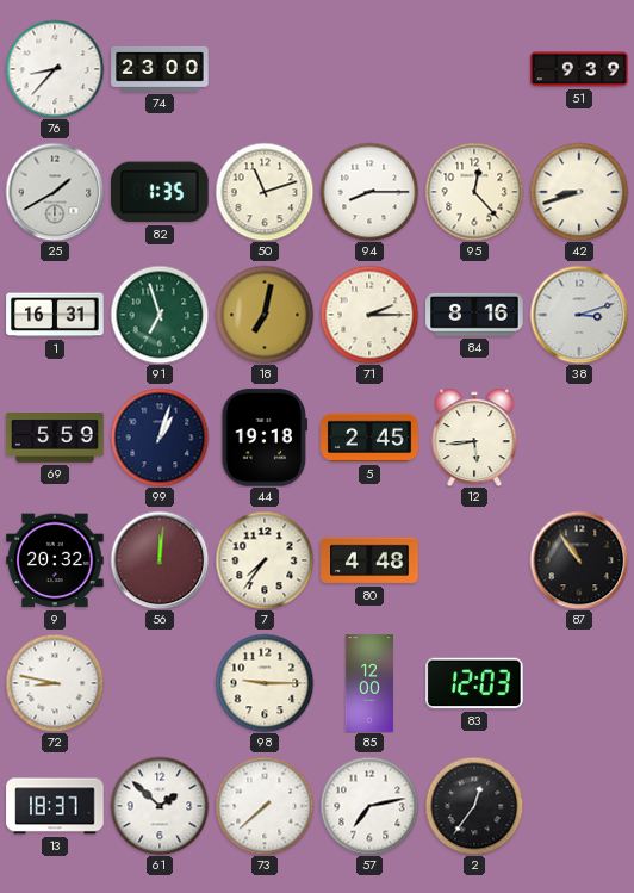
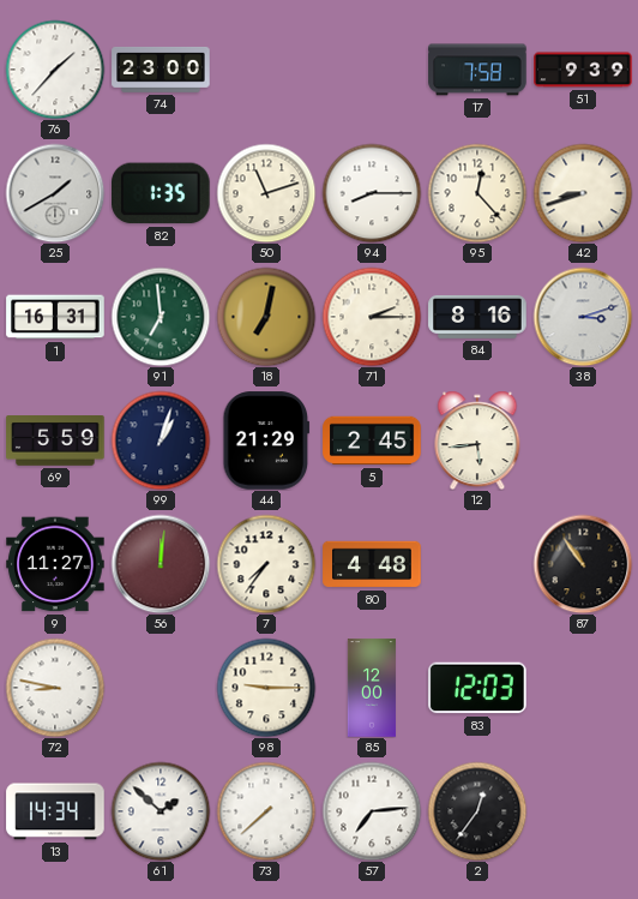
76: 8:37 -> 1:37 (55, 70)
17: none -> 7:58 (477, 70)
91: 6:57 -> 6:59 (161, 317)
44: 19:18 -> 21:29 (266, 440)
9: 20:32 -> 11:27 (55, 564)
13: 18:37 -> 14:34 (55, 811)
57: 7:13 -> 7:14 (372, 811)
